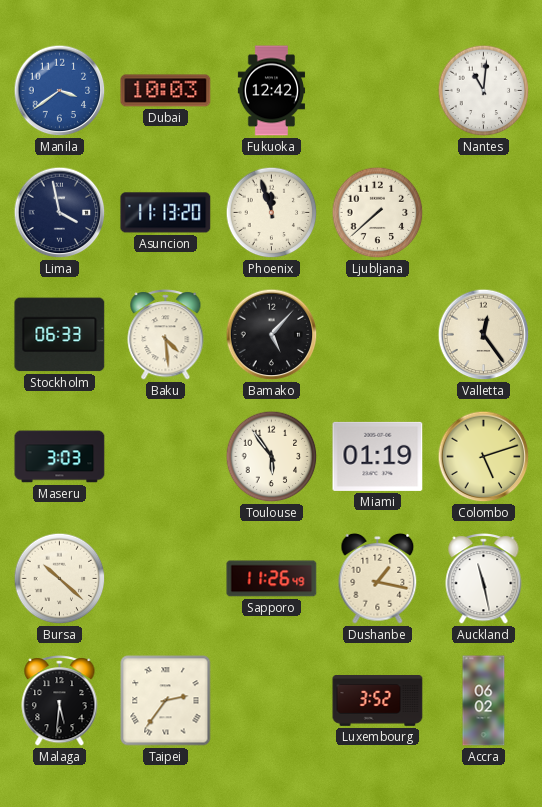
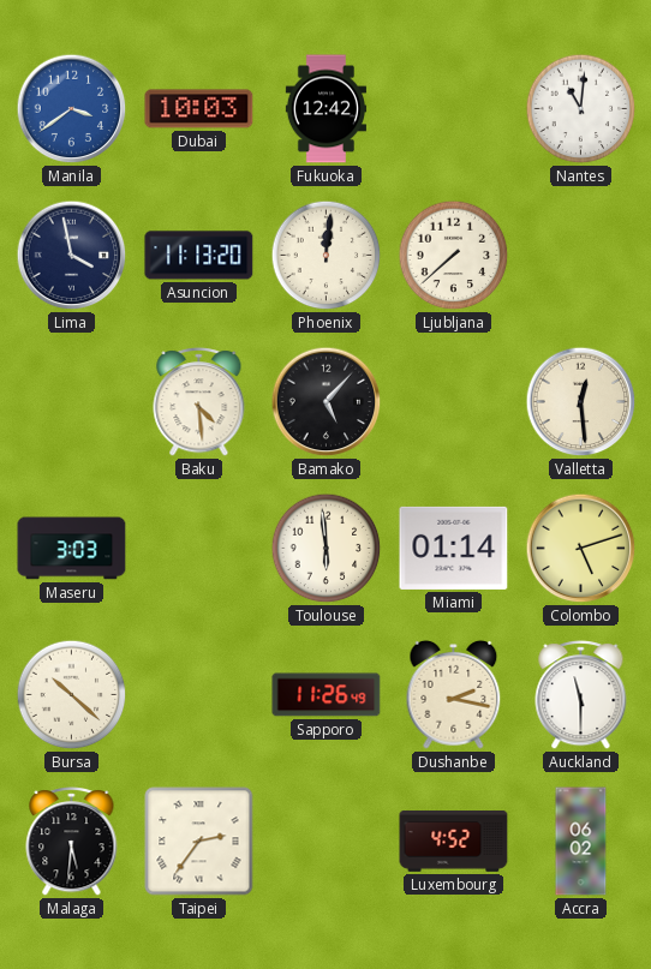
Phoenix: 11:57 -> 12:01 (327, 256)
Stockholm: 06:33 -> none (60, 335)
Valletta: 12:24 -> 12:29 (581, 402)
Toulouse: 5:54 -> 5:59 (327, 549)
Miami: 01:19 -> 01:14 (454, 548)
Dushanbe: 1:17 -> 2:17 (454, 695)
Auckland: 11:28 -> 11:30 (581, 695)
Luxembourg: 3:52 -> 4:52 (454, 842)
